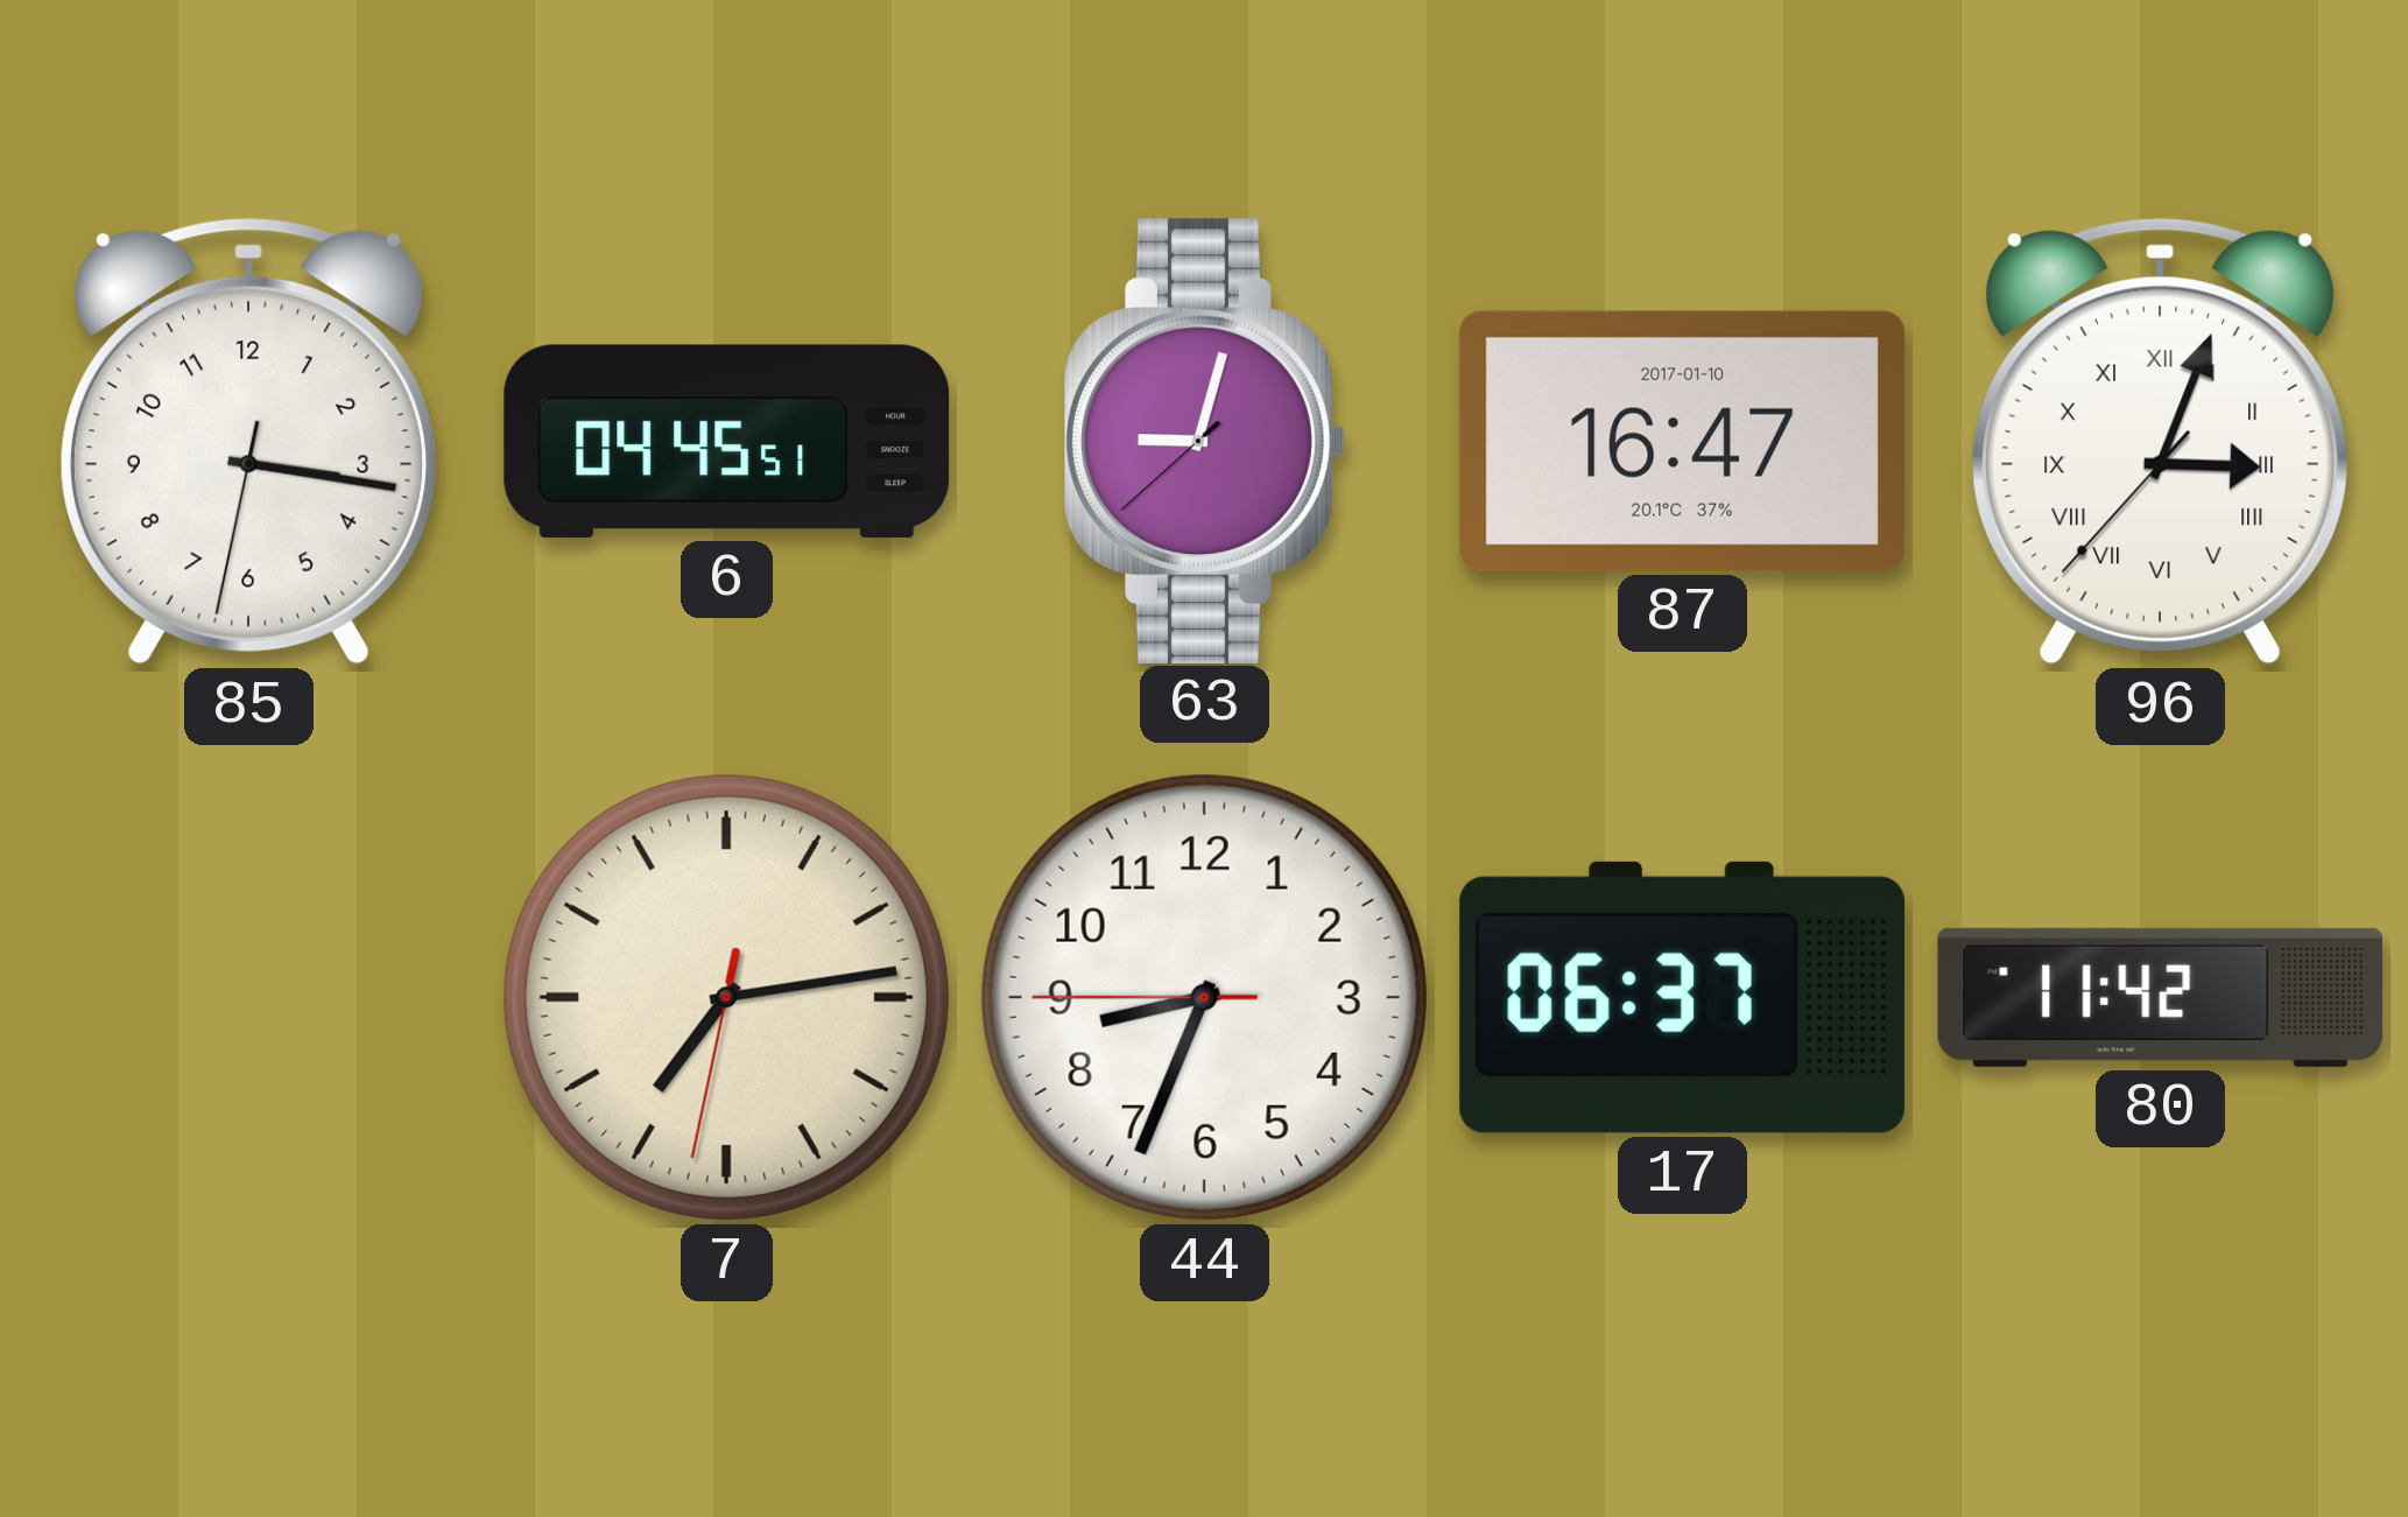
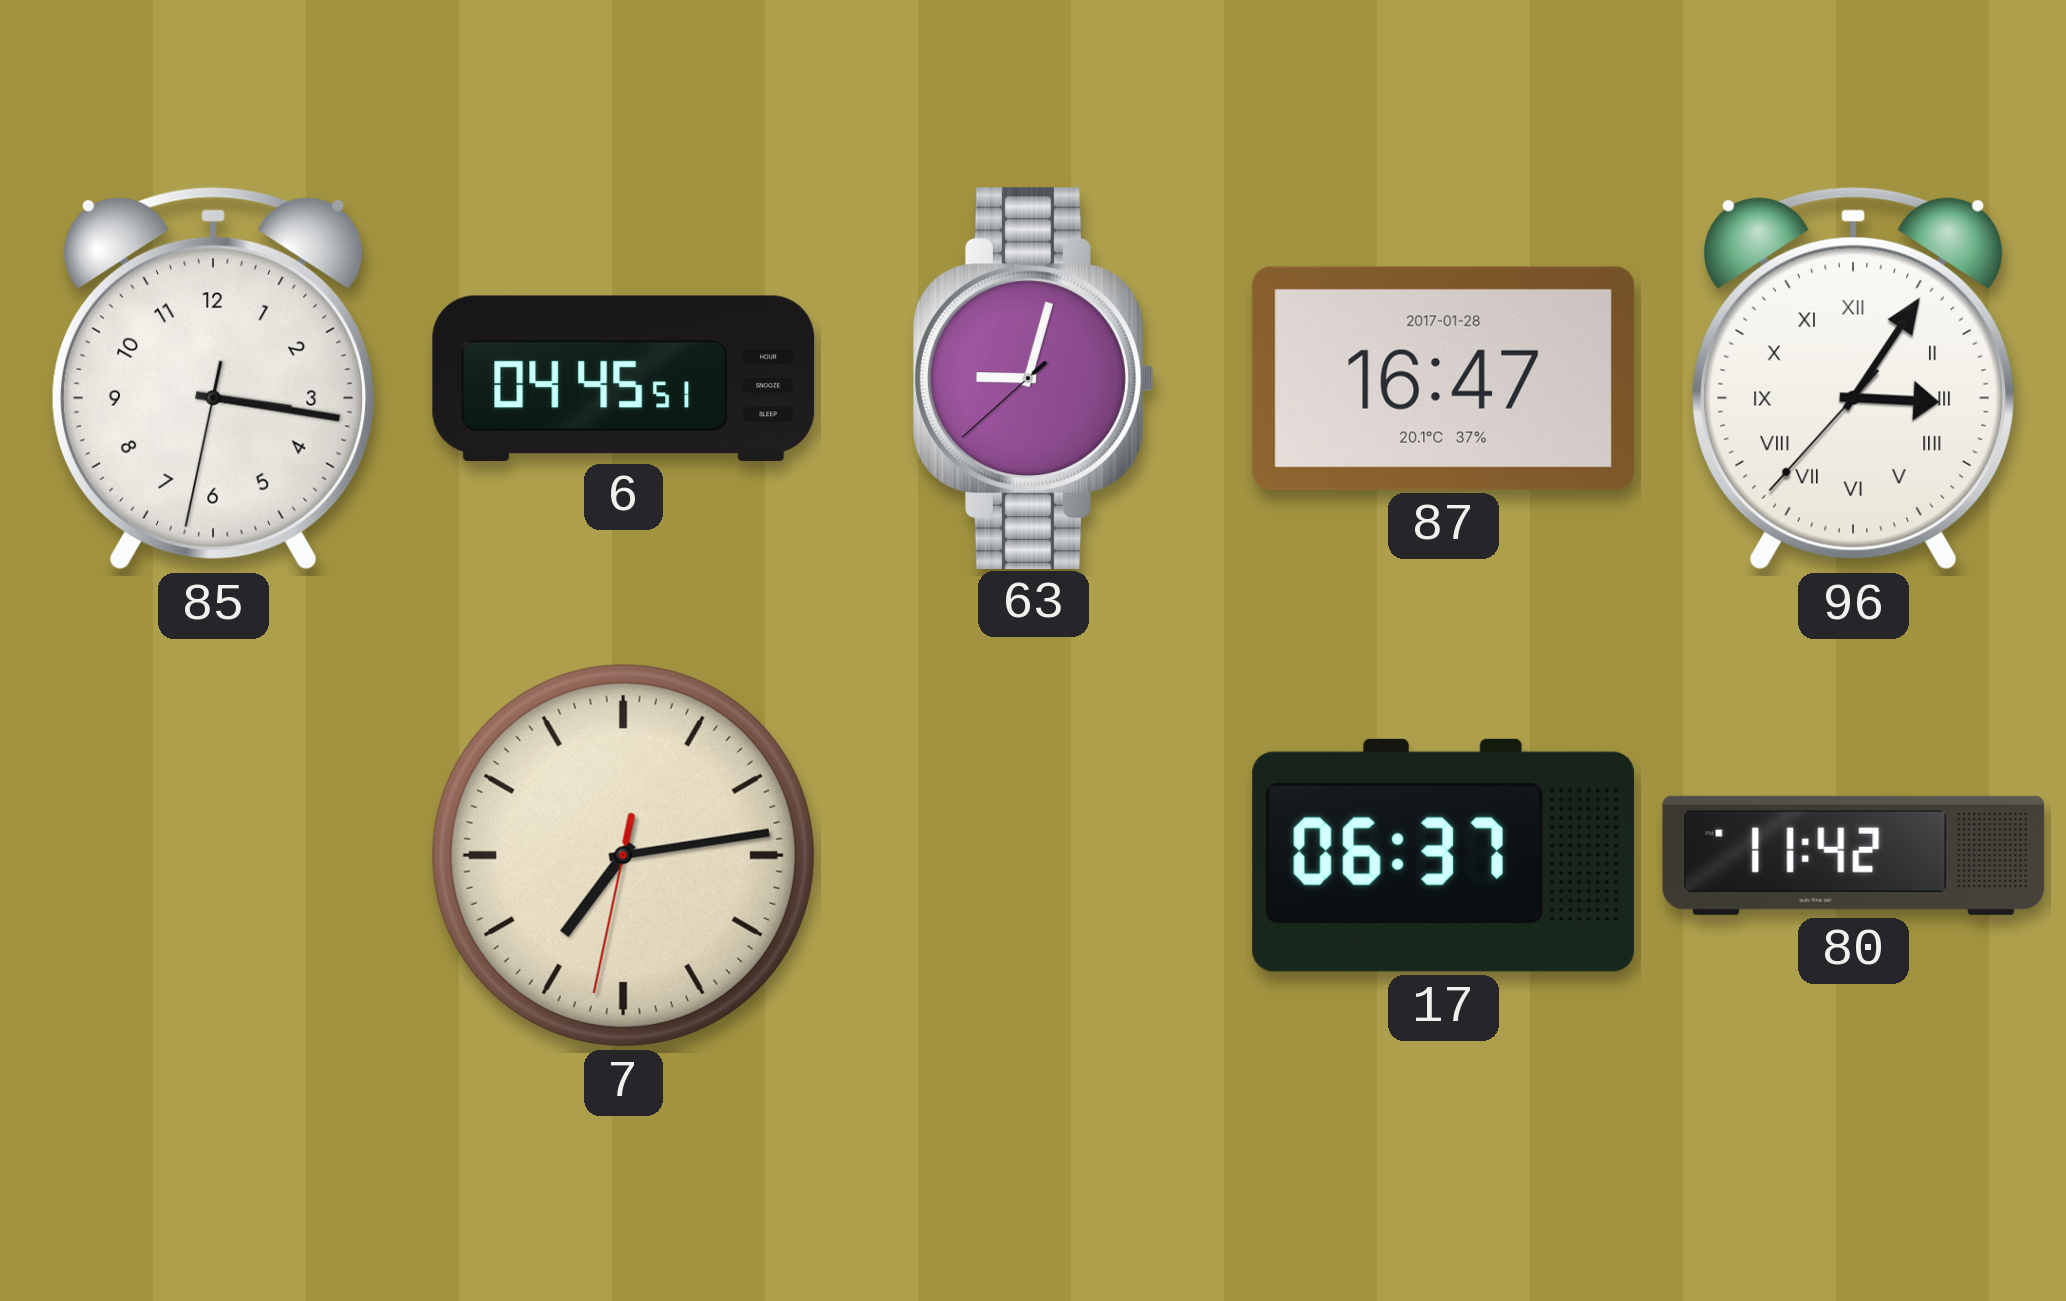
87 date: 2017-01-10 -> 2017-01-28 (1443, 378)
96: 3:03 -> 3:05 (1853, 378)
44: 8:33 -> none (1204, 997)
